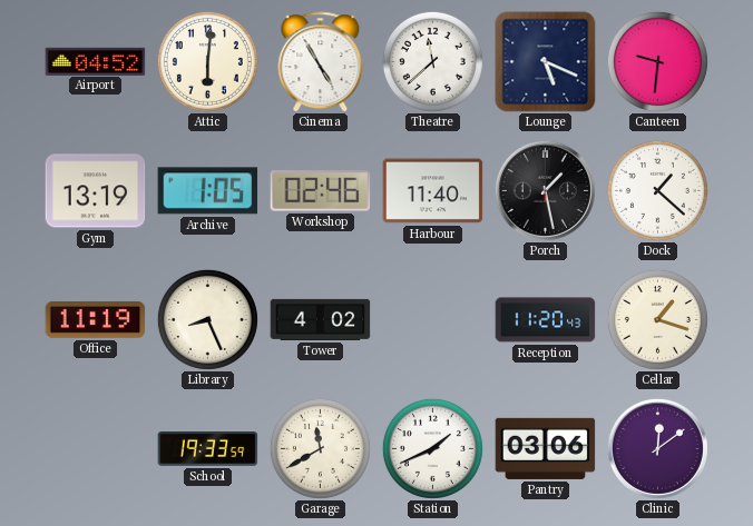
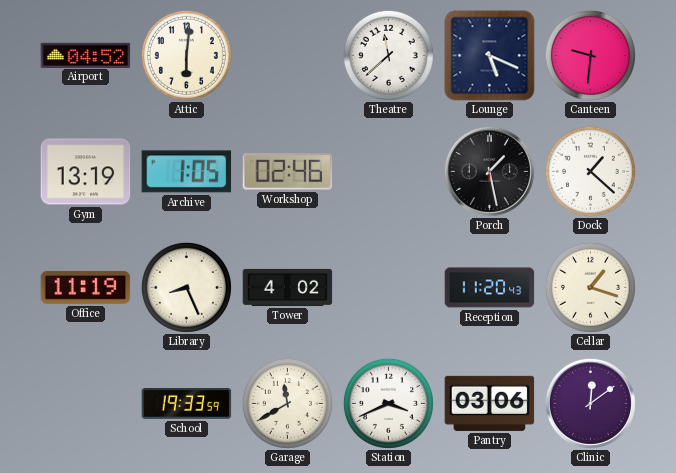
Cinema: 4:55 -> none (321, 62)
Harbour: 11:40 -> none (433, 191)
Station: 1:41 -> 3:41 (388, 403)
